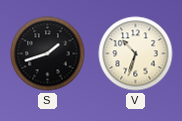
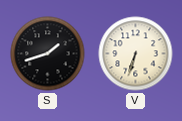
V: 10:33 -> 6:33 (136, 54)
